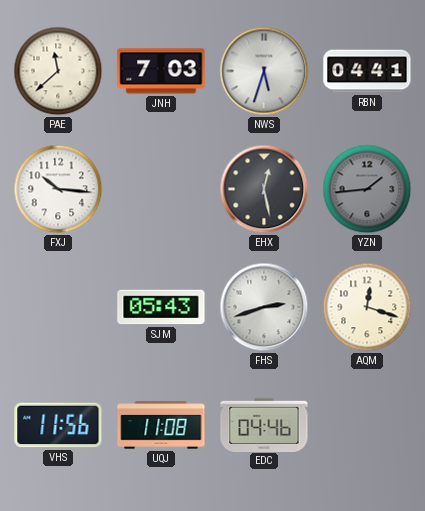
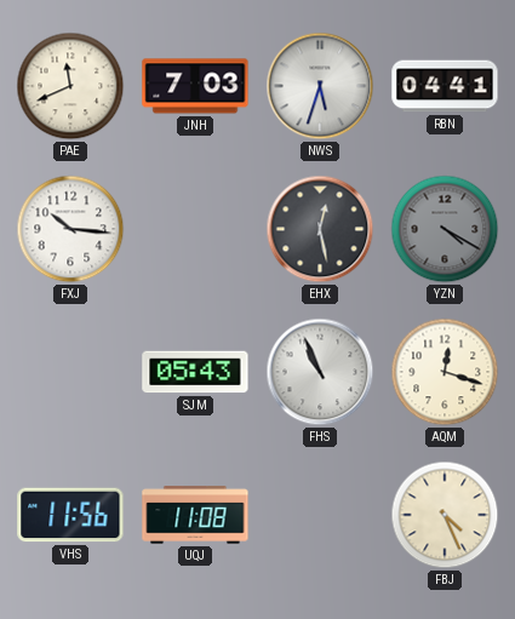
PAE: 11:38 -> 11:41 (70, 86)
YZN: 1:44 -> 4:20 (445, 229)
FHS: 2:42 -> 10:56 (320, 372)
EDC: 04:46 -> none (264, 424)
FBJ: none -> 4:26 (445, 515)
